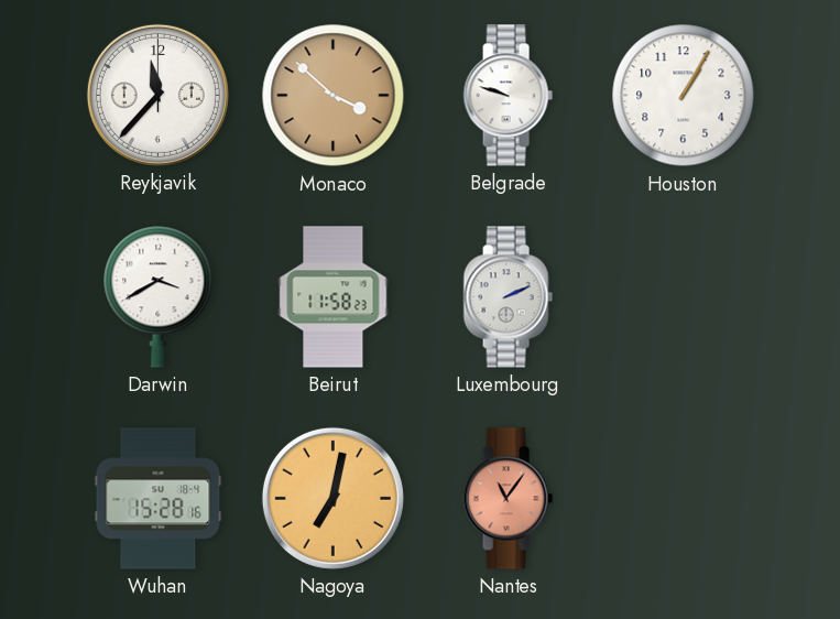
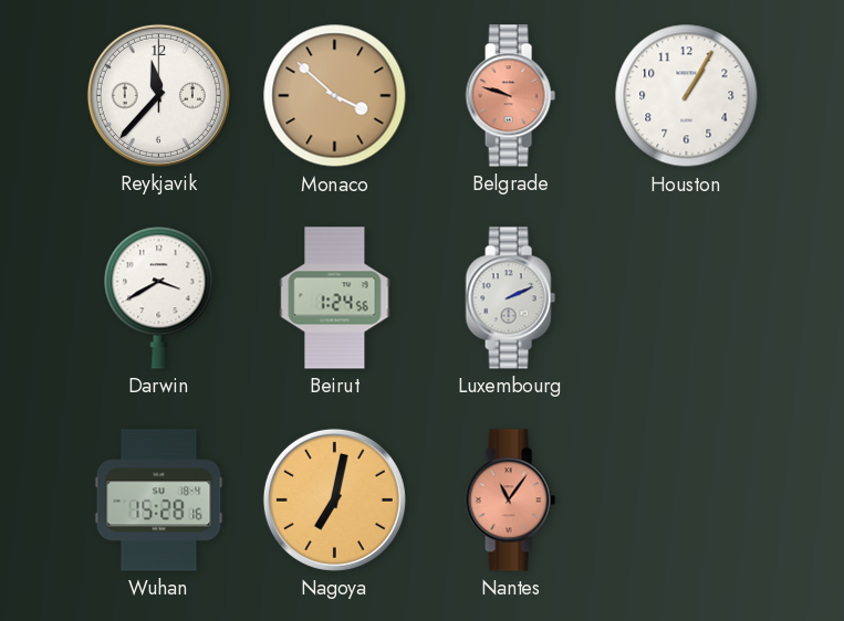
Belgrade dial: white -> salmon (510, 96)
Beirut: 11:58 -> 1:24 (335, 298)
